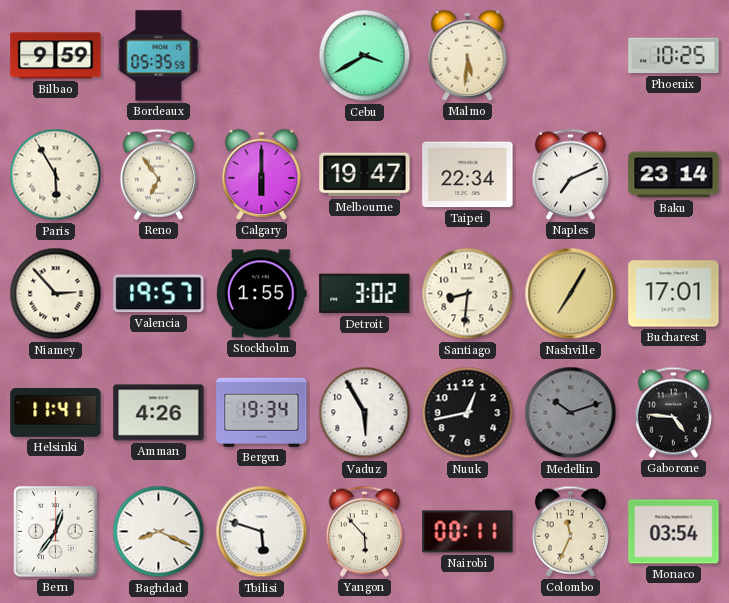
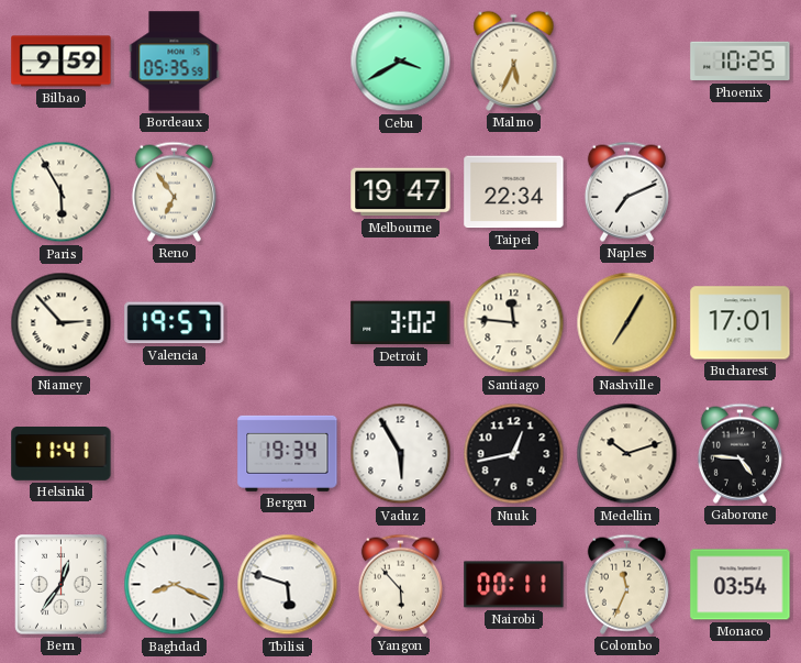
Malmo: 5:31 -> 5:34 (514, 60)
Calgary: 6:00 -> none (262, 174)
Baku: 23:14 -> none (674, 175)
Stockholm: 1:55 -> none (262, 294)
Santiago: 8:31 -> 11:46 (514, 323)
Amman: 4:26 -> none (159, 413)
Medellin dial: grey -> cream (627, 454)
